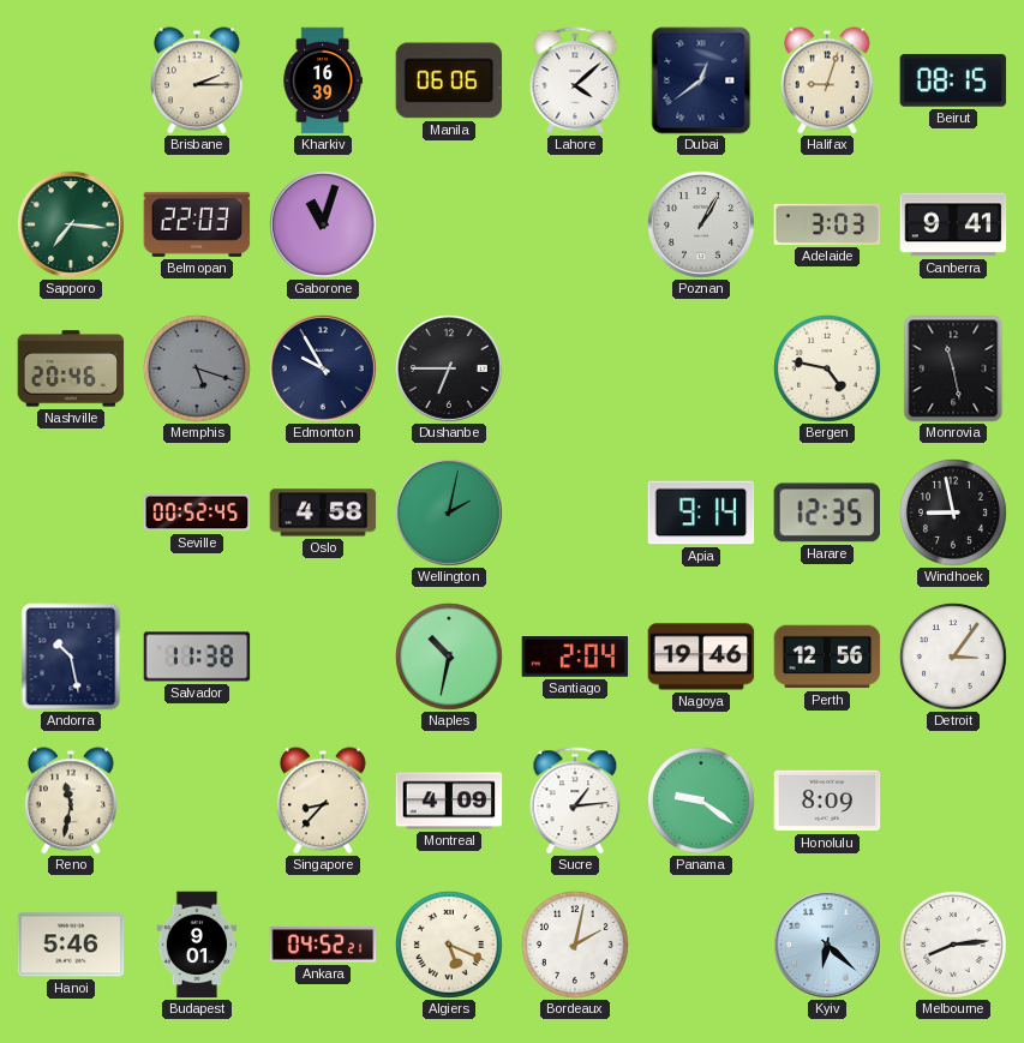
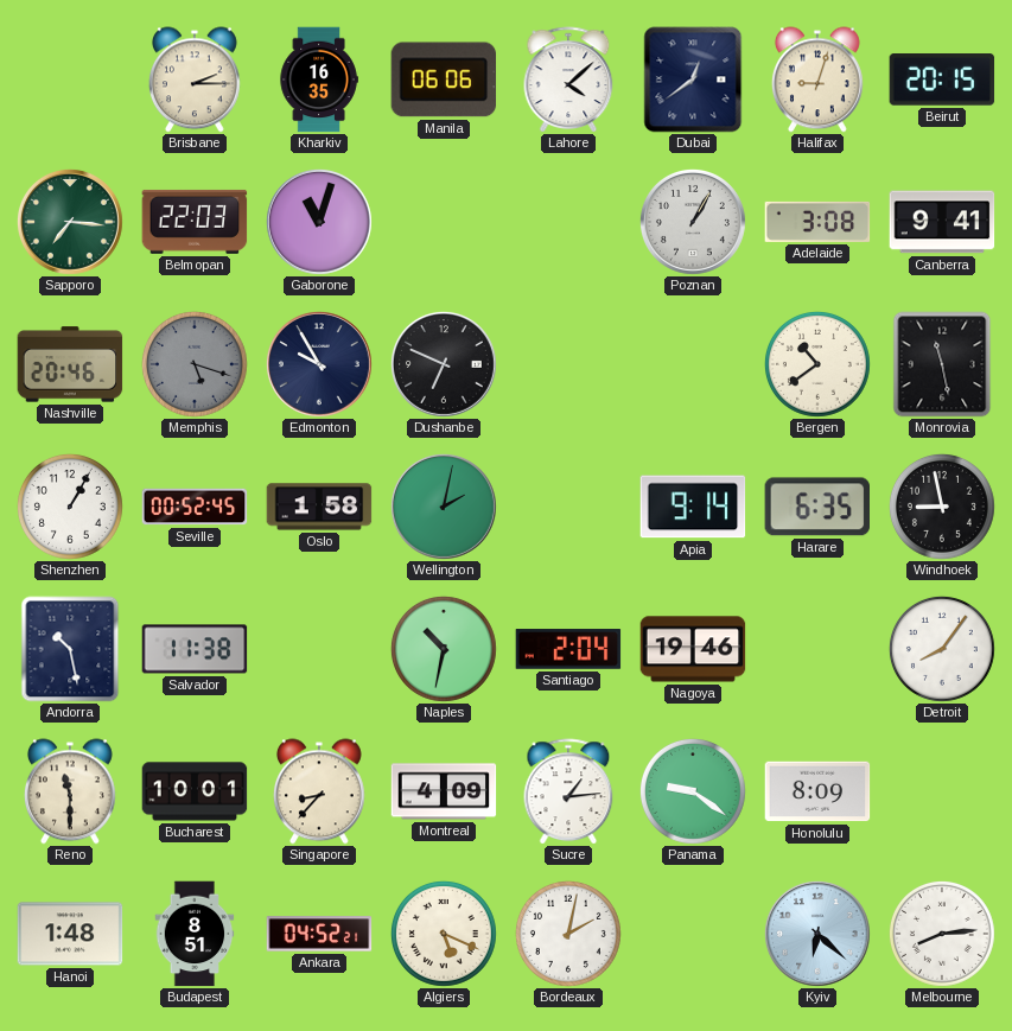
Kharkiv: 16:39 -> 16:35 (319, 79)
Beirut: 08:15 -> 20:15 (942, 81)
Adelaide: 3:03 -> 3:08 (817, 222)
Dushanbe: 6:45 -> 6:49 (444, 364)
Bergen: 4:47 -> 10:39 (817, 364)
Shenzhen: none -> 1:05 (70, 507)
Oslo: 4:58 -> 1:58 (319, 507)
Harare: 12:35 -> 6:35 (816, 507)
Perth: 12:56 -> none (827, 657)
Detroit: 3:06 -> 8:06 (942, 649)
Reno: 11:32 -> 11:30 (70, 791)
Bucharest: none -> 10:01 (195, 791)
Hanoi: 5:46 -> 1:48 (70, 934)
Budapest: 9:01 -> 8:51 (195, 934)
